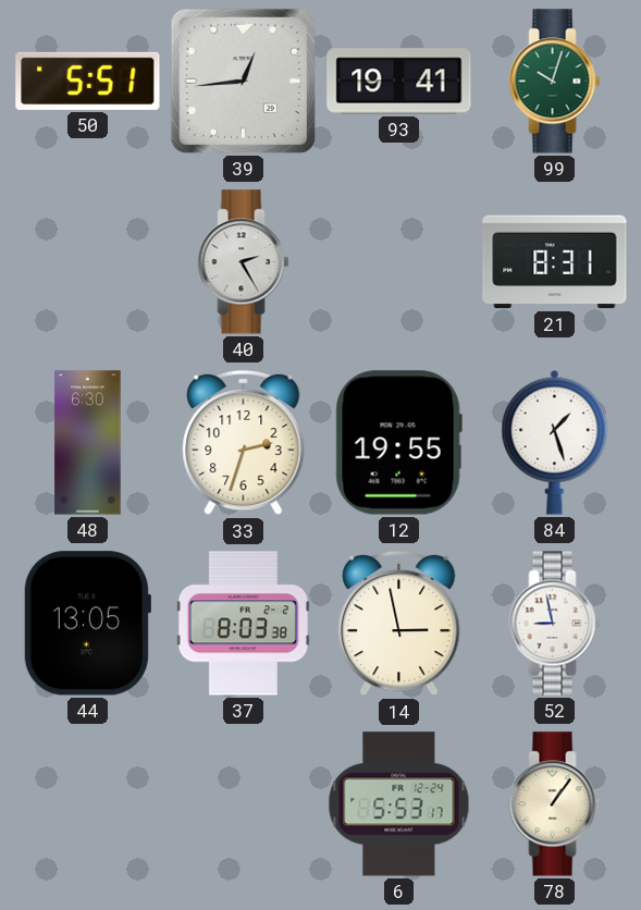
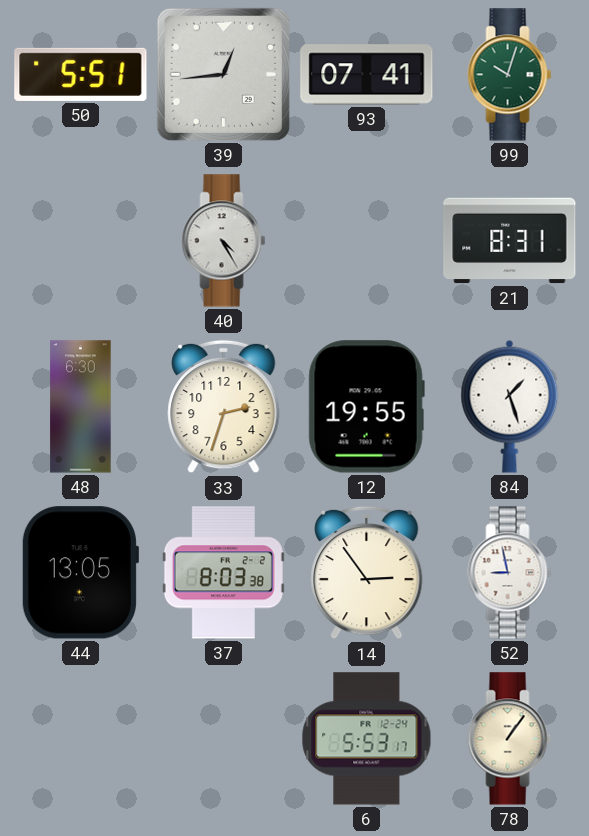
93: 19:41 -> 07:41 (367, 75)
40: 2:25 -> 4:25 (224, 241)
14: 2:58 -> 2:54 (367, 573)
